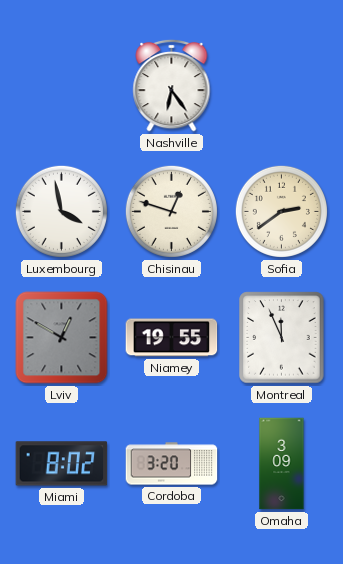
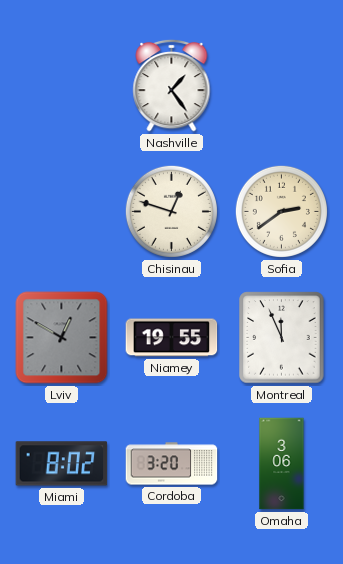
Nashville: 6:24 -> 1:24 (172, 85)
Luxembourg: 3:58 -> none (61, 211)
Omaha: 3:09 -> 3:06 (282, 464)
